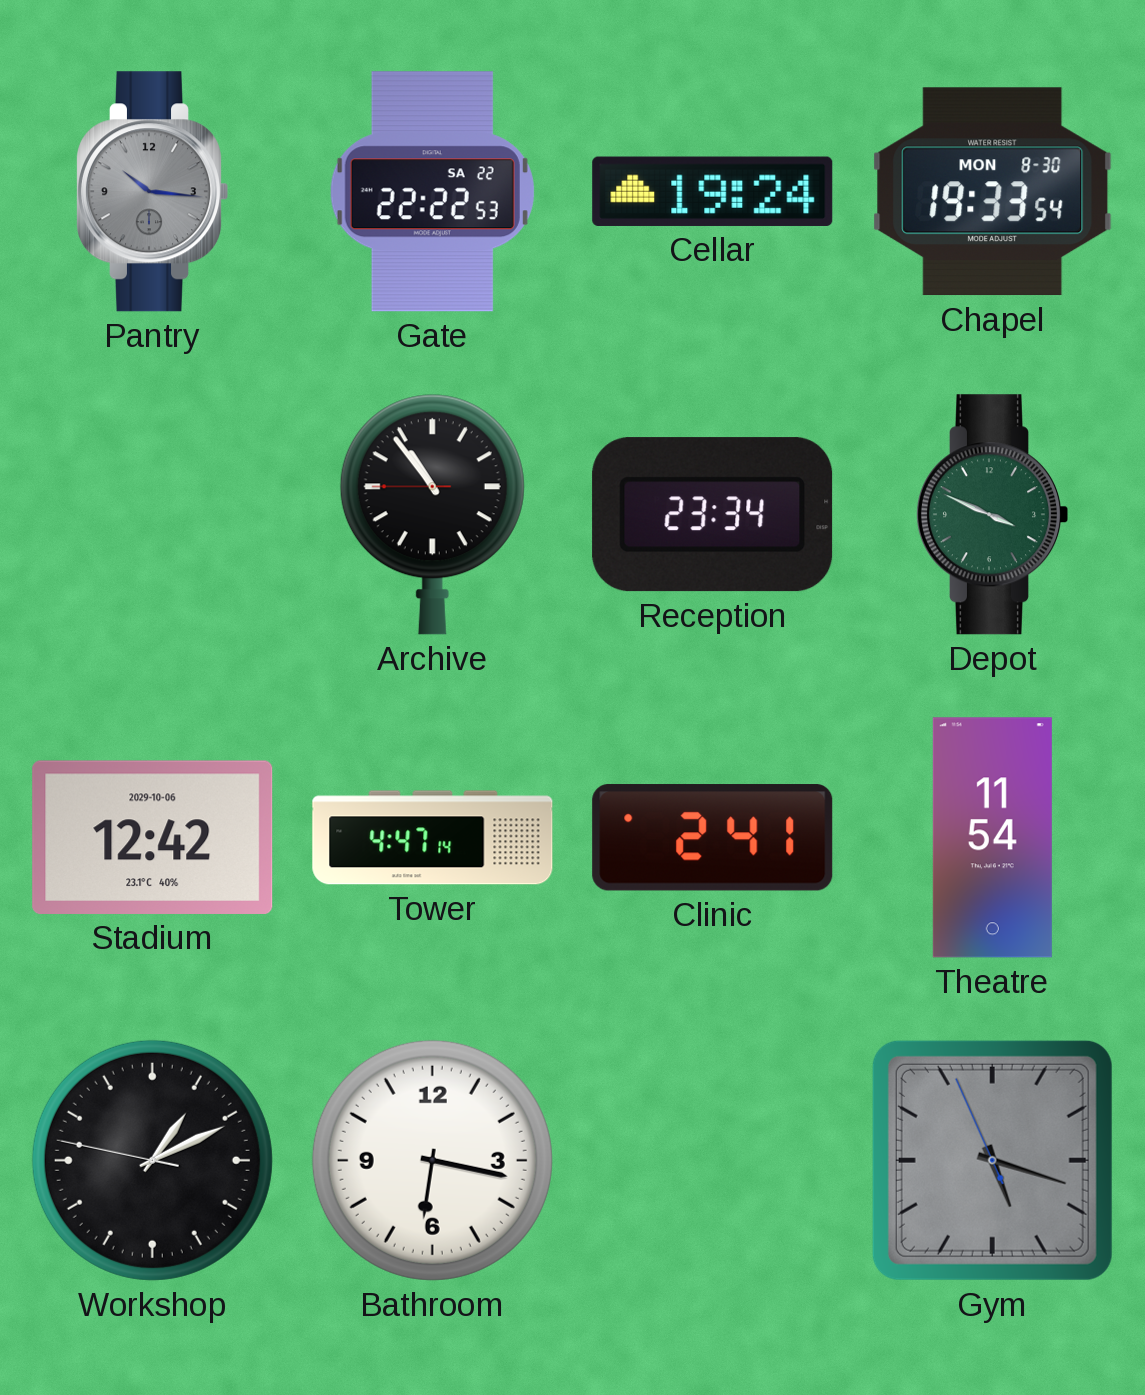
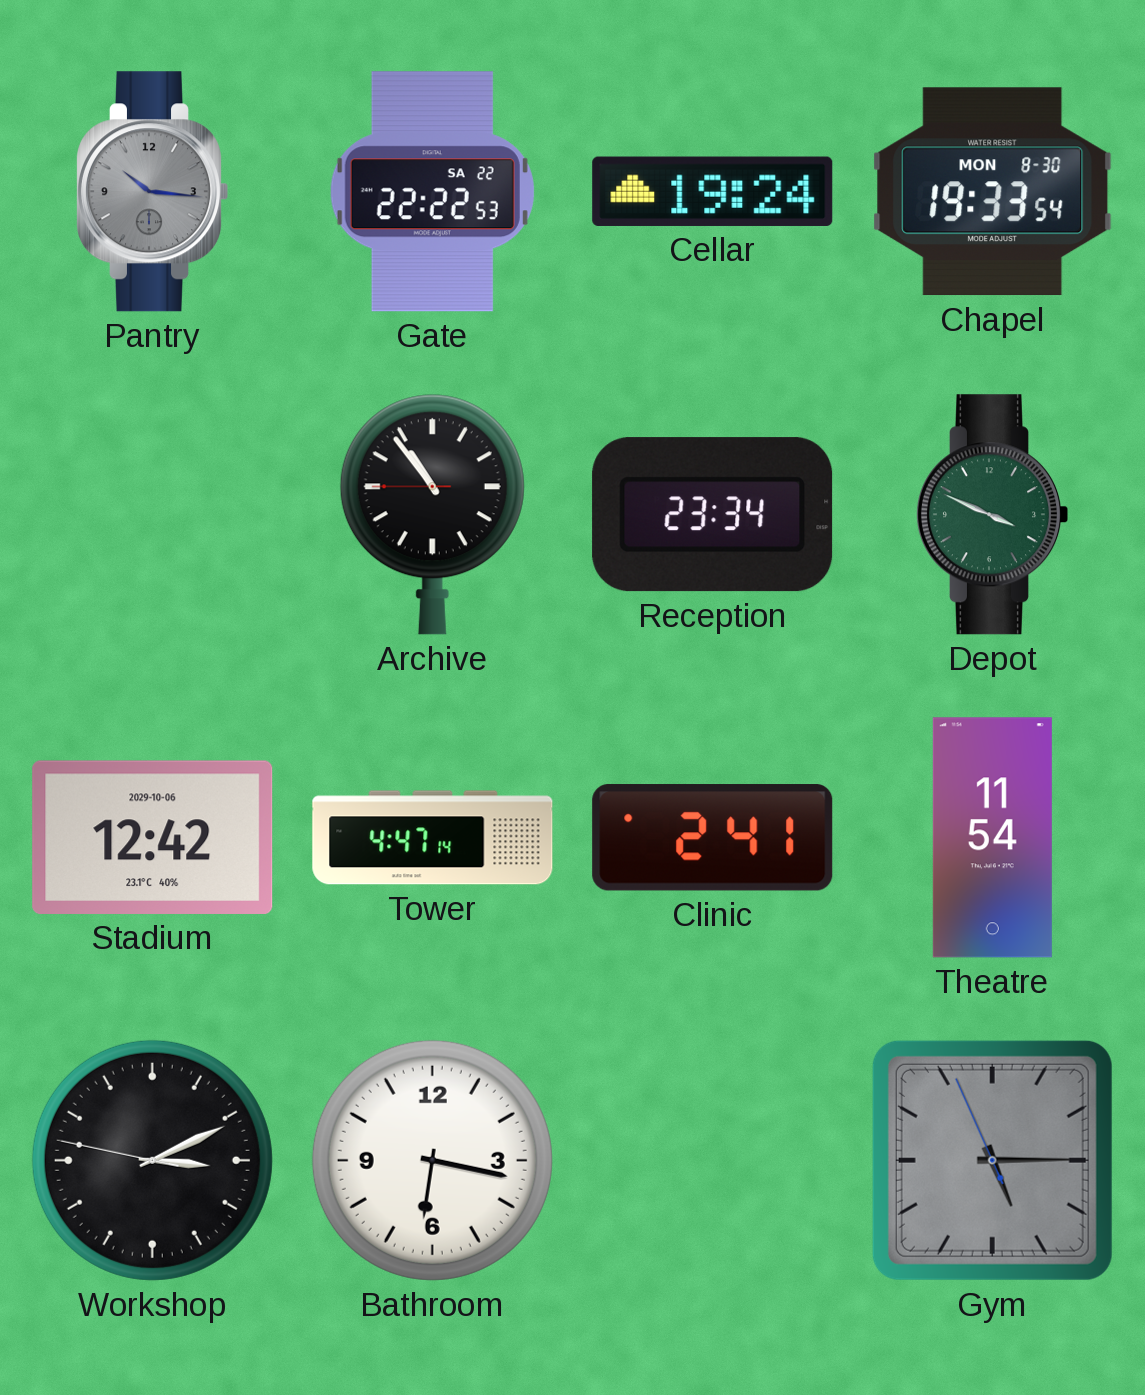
Workshop: 1:10 -> 3:10 (152, 1160)
Gym: 5:17 -> 5:14 (992, 1160)
